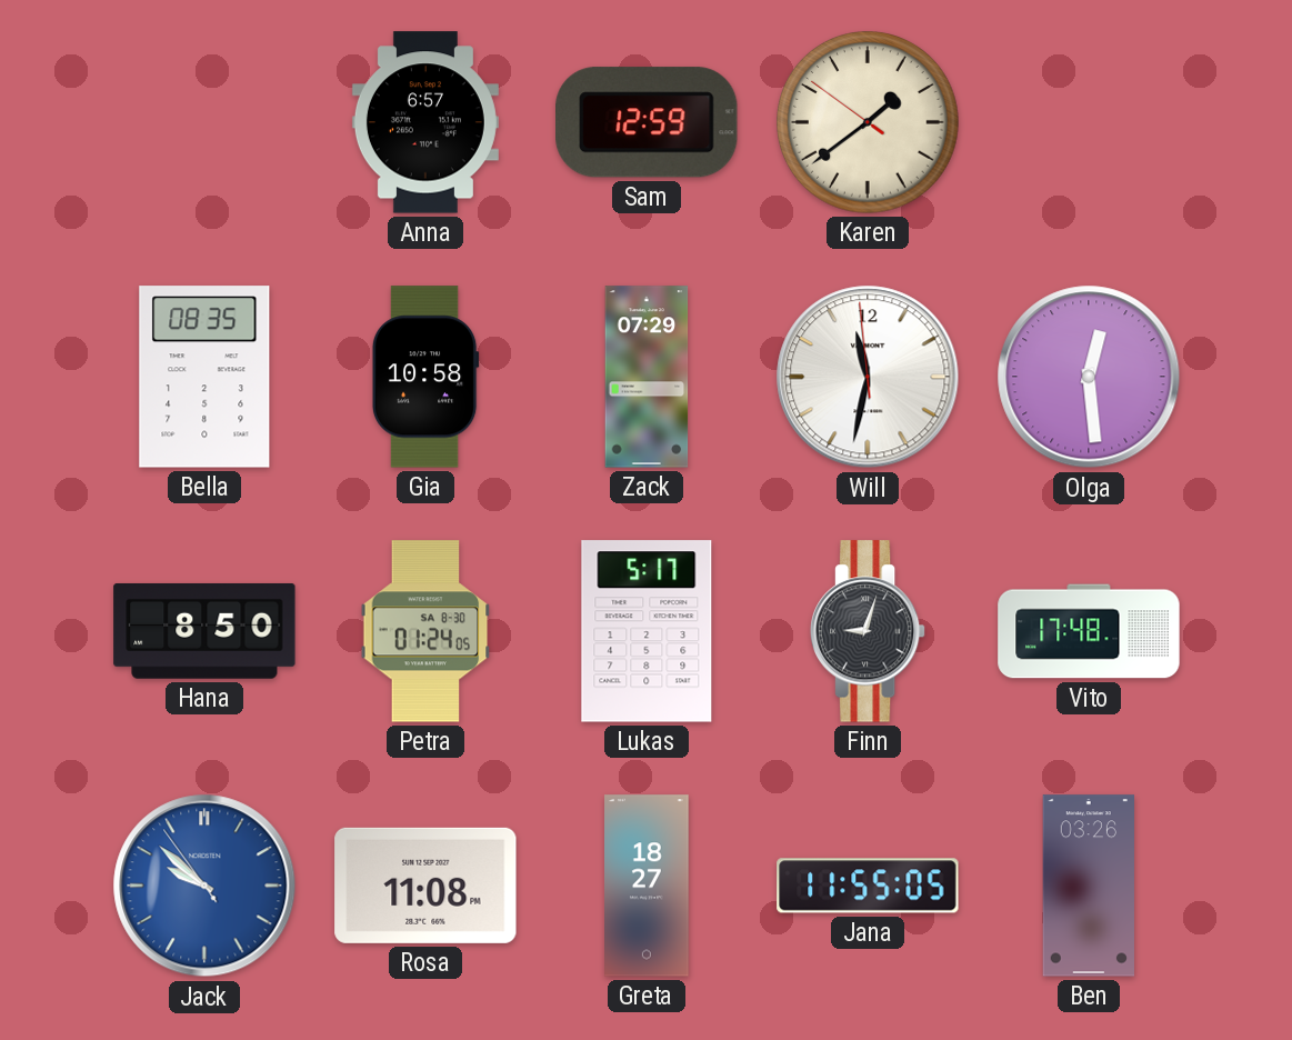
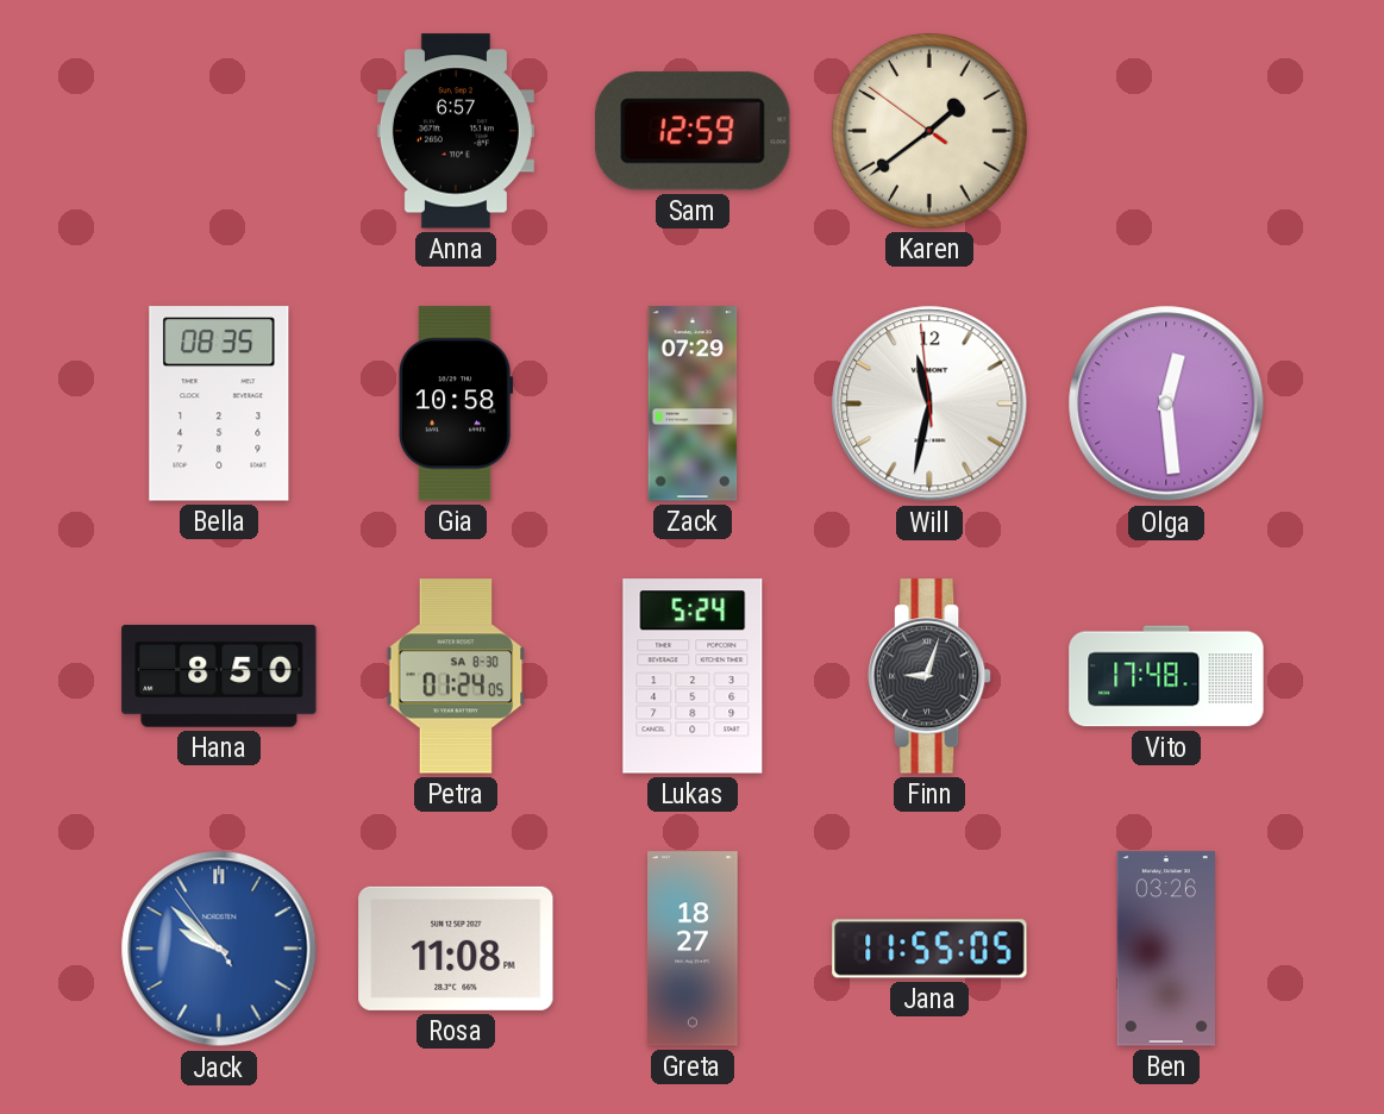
Lukas: 5:17 -> 5:24 (693, 676)
